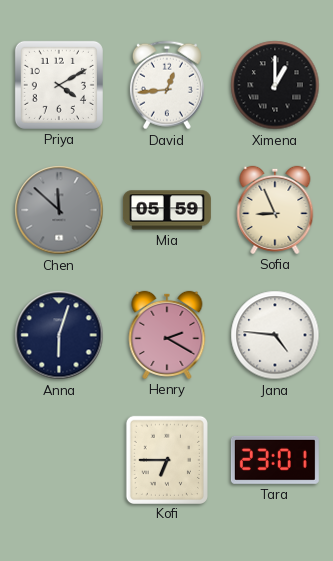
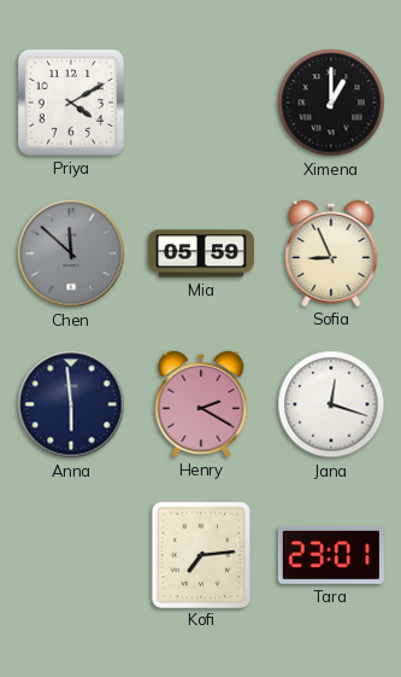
David: 12:44 -> none (167, 85)
Anna: 6:03 -> 5:59 (71, 404)
Jana: 4:46 -> 12:18 (331, 404)
Kofi: 6:45 -> 7:14 (201, 554)
